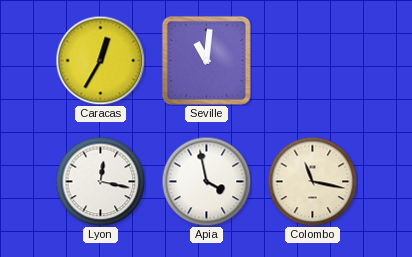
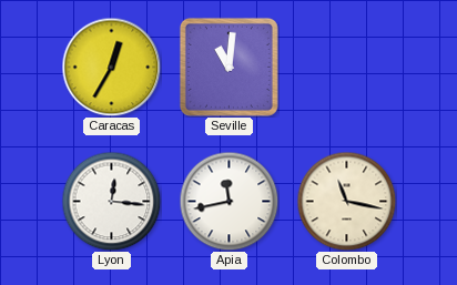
Lyon: 12:17 -> 12:16 (111, 201)
Apia: 3:58 -> 11:43 (228, 201)
